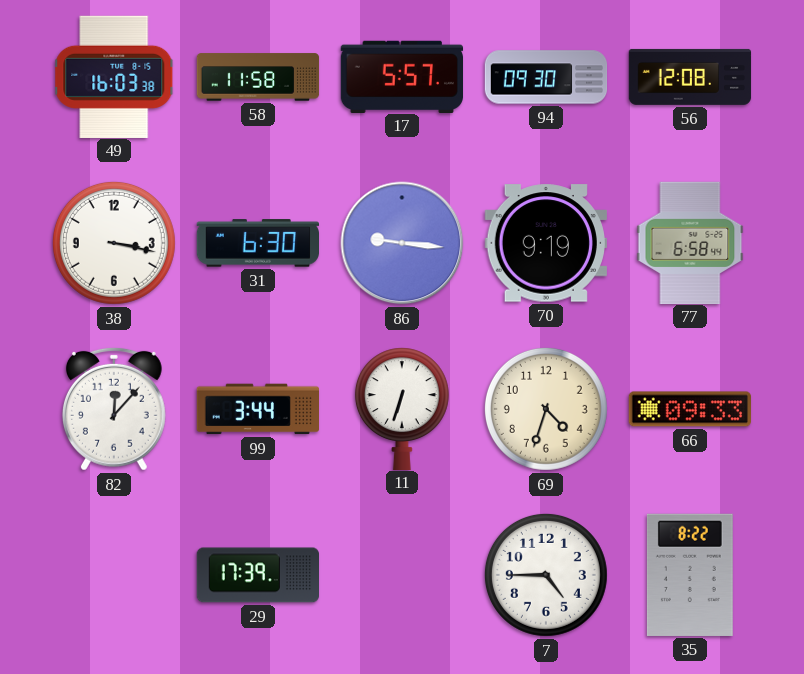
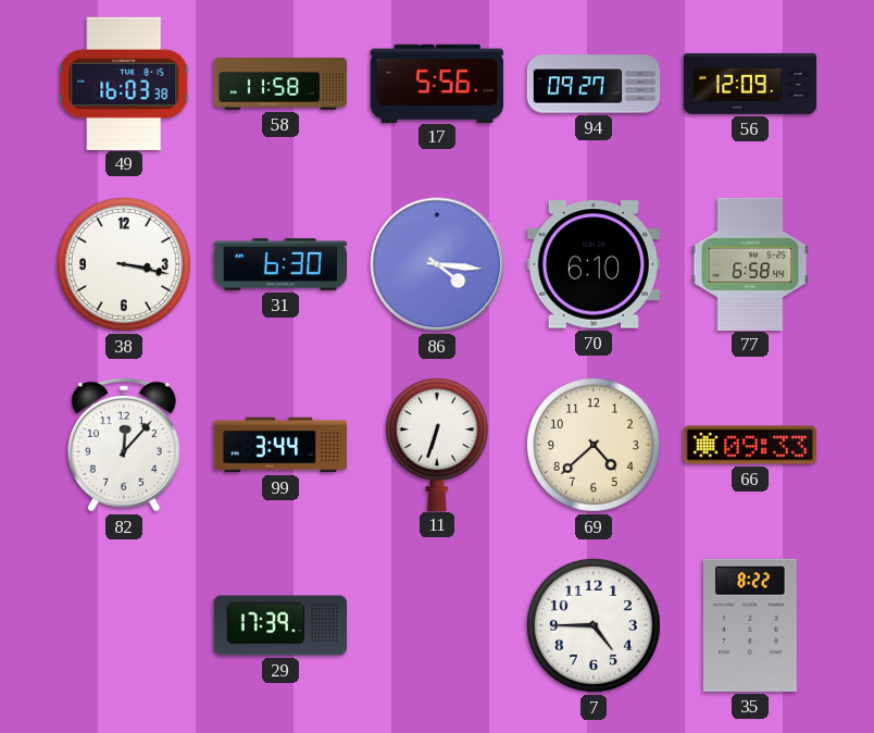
17: 5:57 -> 5:56 (436, 83)
94: 09:30 -> 09:27 (594, 84)
56: 12:08 -> 12:09 (750, 84)
86: 9:16 -> 4:16 (437, 264)
70: 9:19 -> 6:10 (594, 264)
69: 4:33 -> 4:38 (594, 445)
